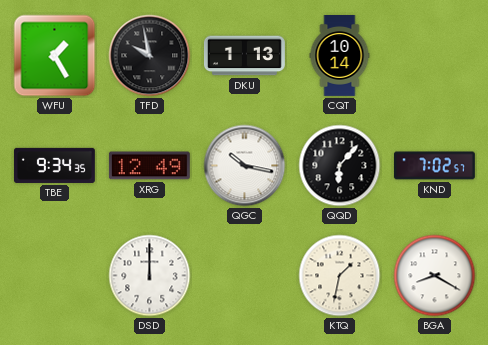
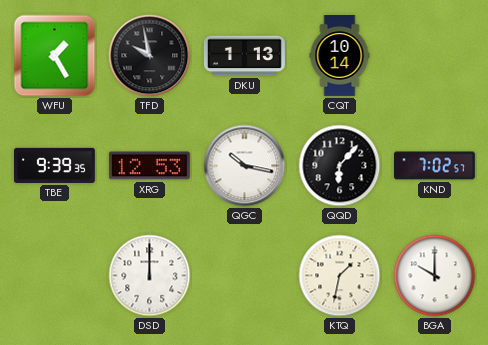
TBE: 9:34 -> 9:39 (54, 165)
XRG: 12:49 -> 12:53 (149, 166)
BGA: 8:20 -> 10:00 (435, 276)
